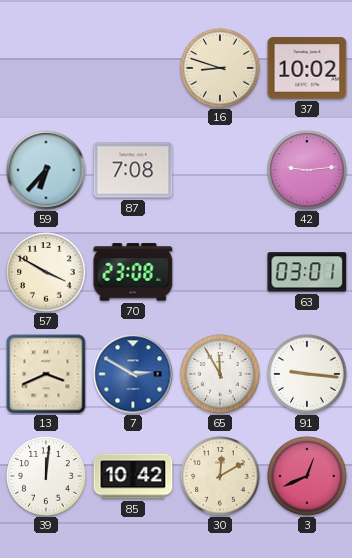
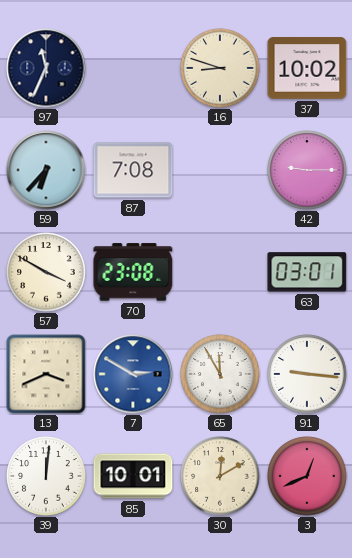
97: none -> 11:34 (46, 68)
42: 9:14 -> 9:15 (307, 170)
85: 10:42 -> 10:01 (133, 476)
